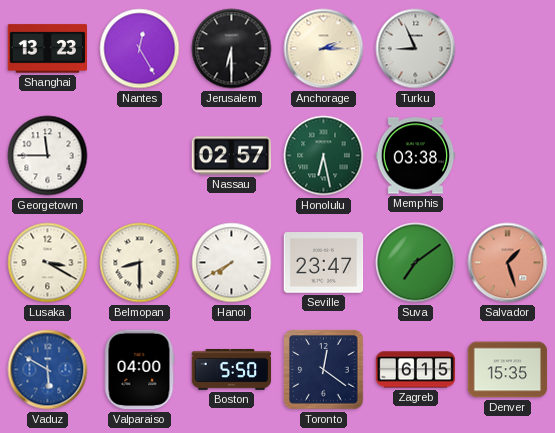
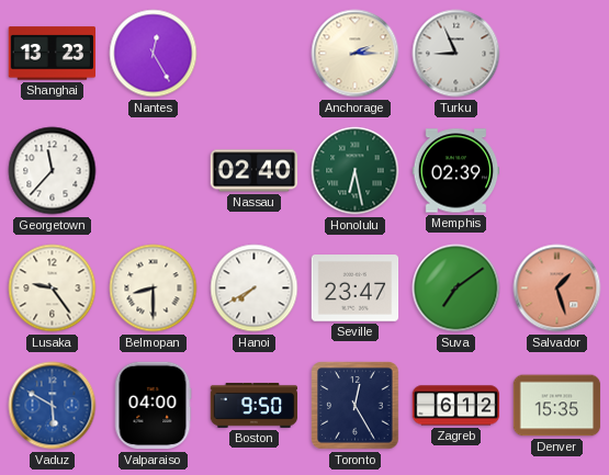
Jerusalem: 6:30 -> none (232, 49)
Georgetown: 11:45 -> 11:37 (53, 171)
Nassau: 02:57 -> 02:40 (255, 171)
Memphis: 03:38 -> 02:39 (456, 171)
Lusaka: 3:20 -> 9:24 (53, 289)
Boston: 5:50 -> 9:50 (255, 405)
Toronto: 12:21 -> 12:25 (356, 406)
Zagreb: 6:15 -> 6:12 (456, 406)
